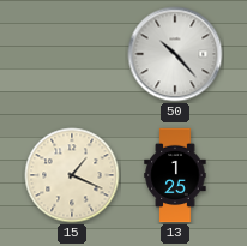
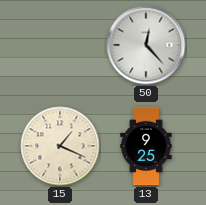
50: 10:23 -> 12:23 (146, 45)
13: 1:25 -> 9:25 (146, 146)
